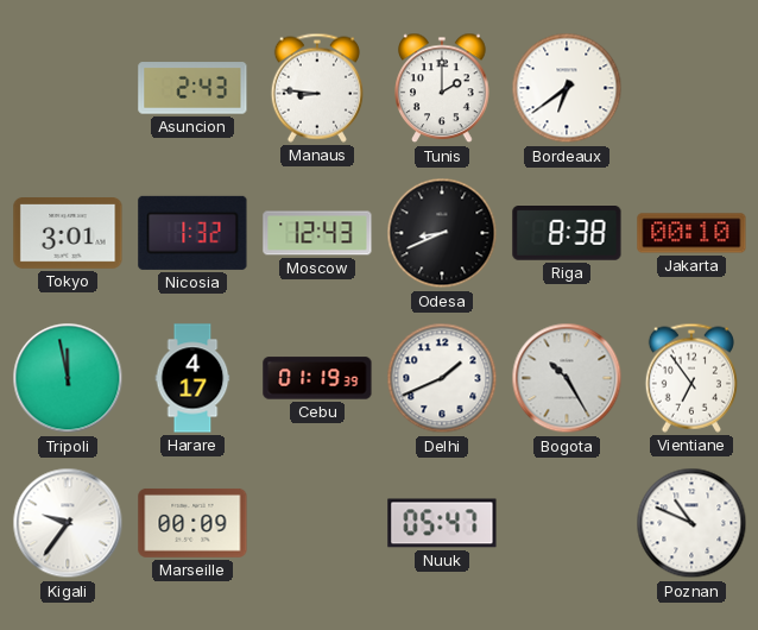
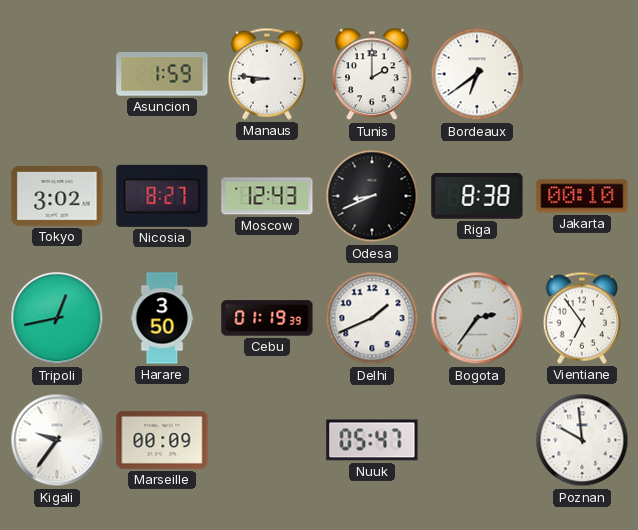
Asuncion: 2:43 -> 1:59 (162, 74)
Tokyo: 3:01 -> 3:02 (57, 197)
Nicosia: 1:32 -> 8:27 (162, 196)
Tripoli: 11:58 -> 12:43 (57, 318)
Harare: 4:17 -> 3:50 (162, 318)
Bogota: 10:25 -> 2:36 (477, 318)
Poznan: 10:49 -> 9:59 (582, 440)
